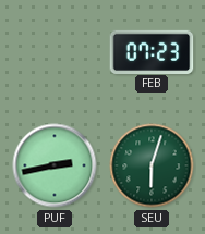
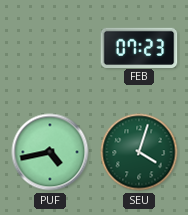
PUF: 2:43 -> 4:43 (50, 152)
SEU: 6:03 -> 4:03 (139, 152)
